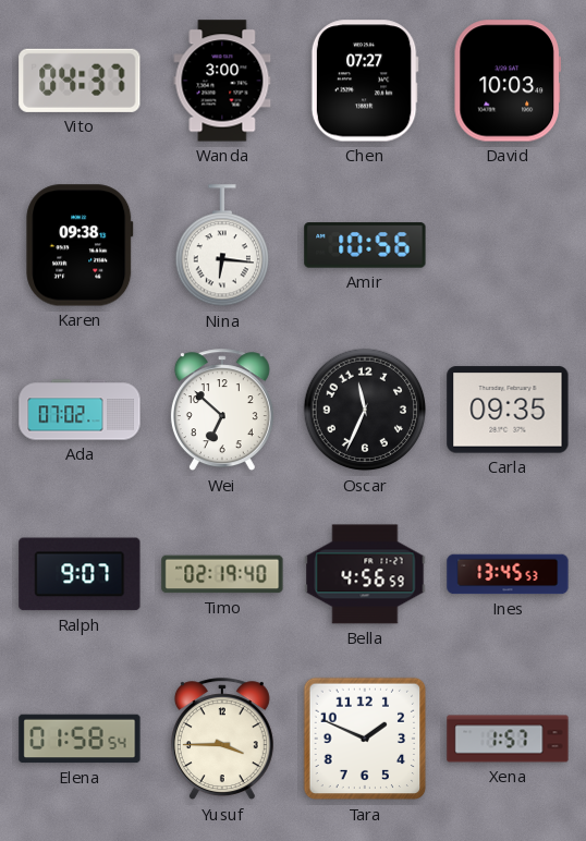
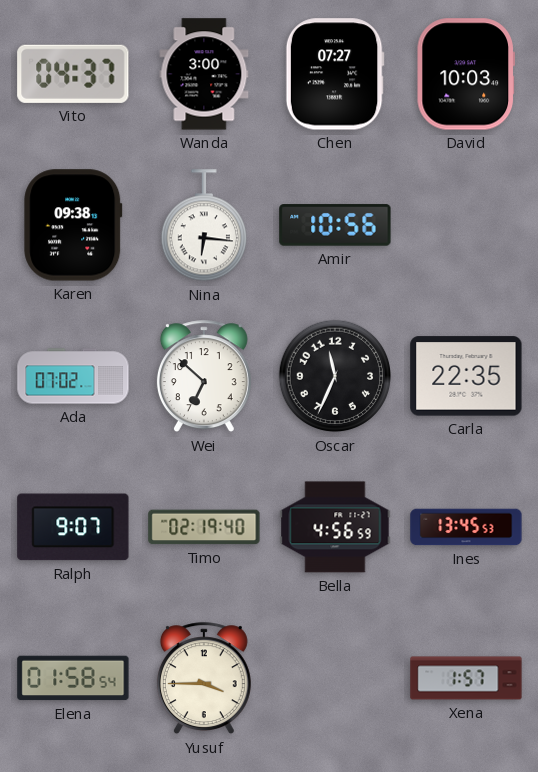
Carla: 09:35 -> 22:35 (466, 376)
Tara: 1:49 -> none (365, 739)
